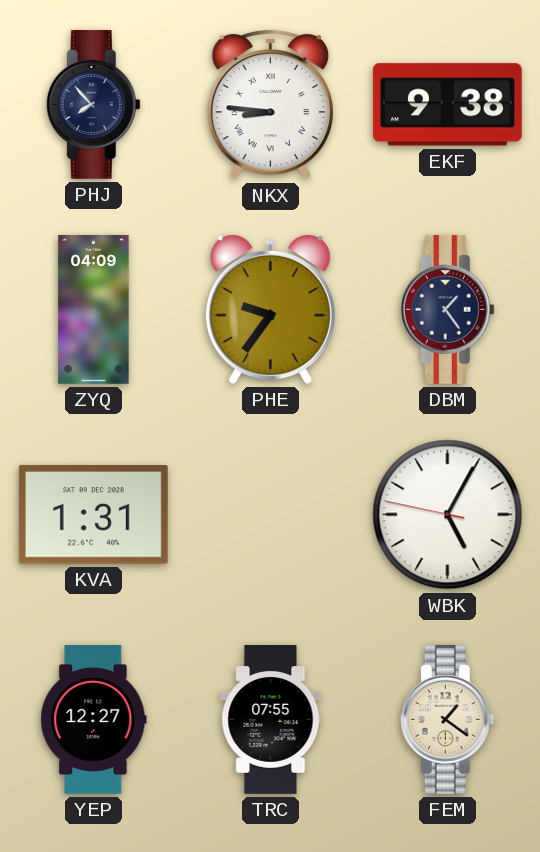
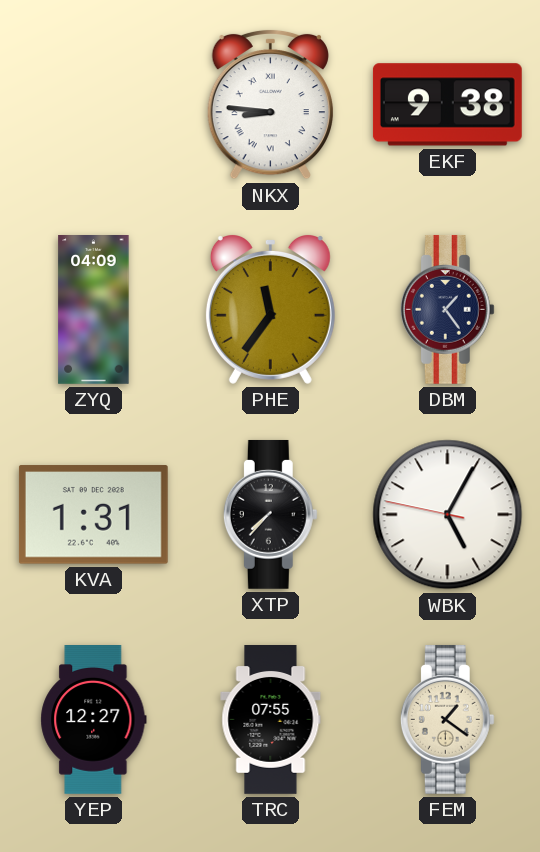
PHJ: 7:53 -> none (93, 104)
PHE: 9:36 -> 11:36 (270, 310)
XTP: none -> 7:37 (270, 514)
